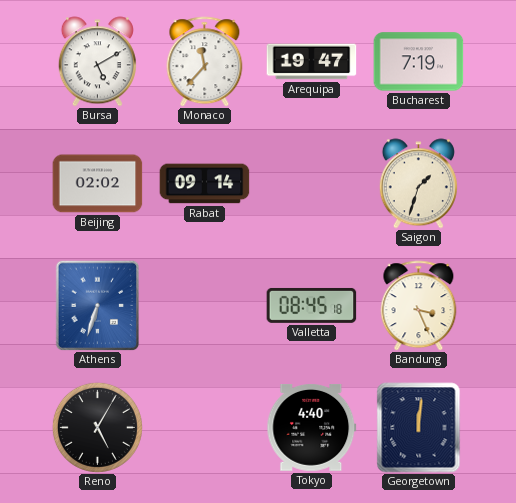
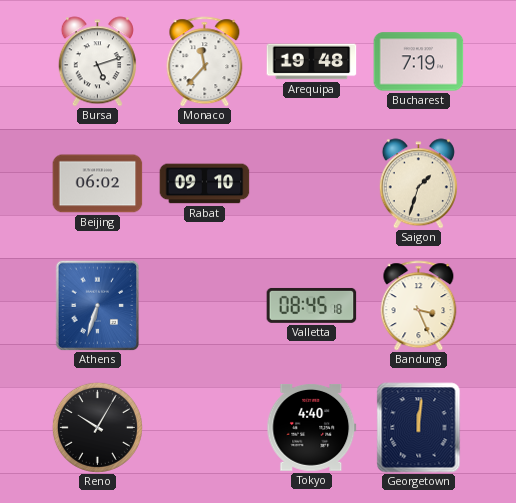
Bursa: 5:10 -> 5:12 (97, 62)
Arequipa: 19:47 -> 19:48 (312, 62)
Beijing: 02:02 -> 06:02 (98, 184)
Rabat: 09:14 -> 09:10 (205, 184)
Reno: 5:05 -> 10:05 (97, 427)
